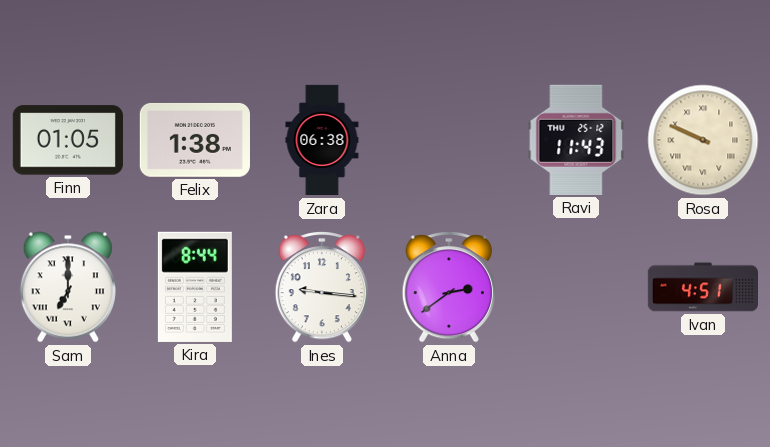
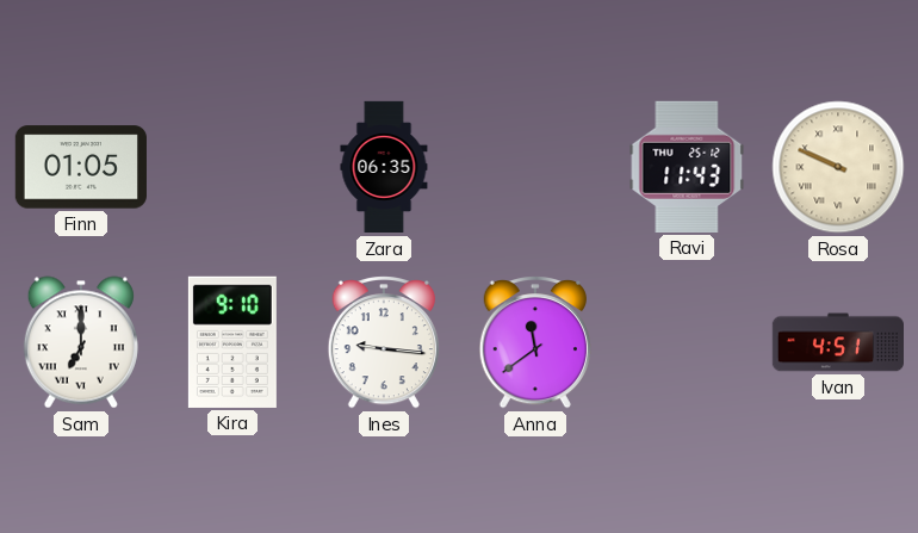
Felix: 1:38 -> none (195, 140)
Zara: 06:38 -> 06:35 (384, 167)
Kira: 8:44 -> 9:10 (232, 342)
Anna: 2:39 -> 11:39 (535, 343)
